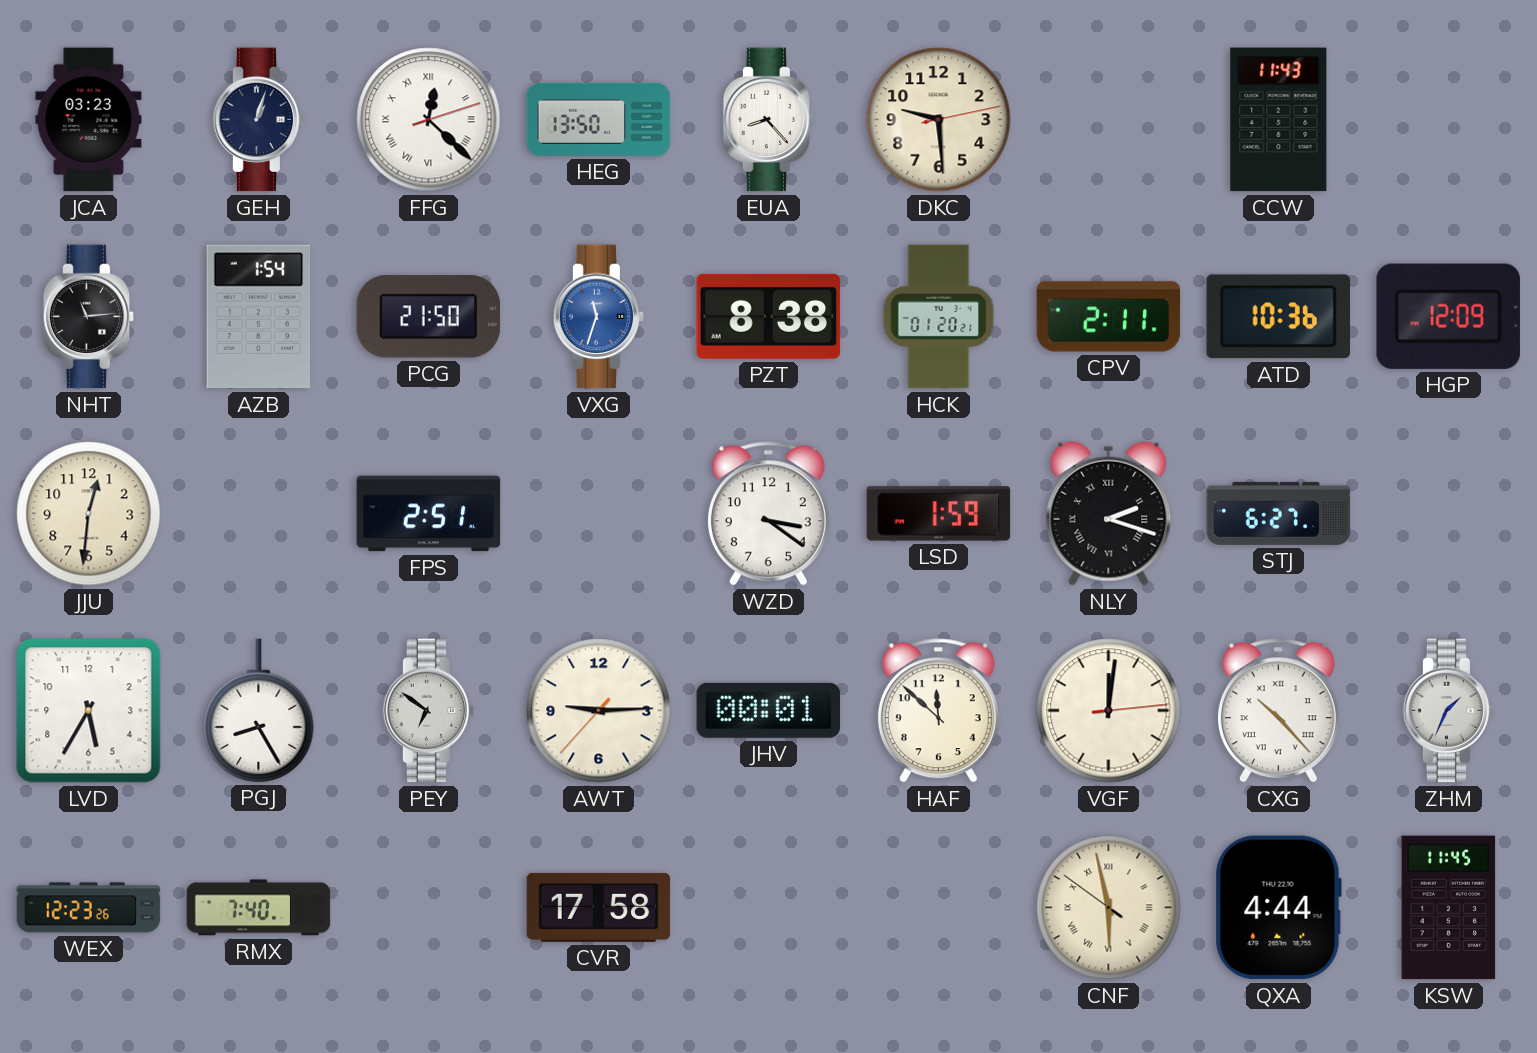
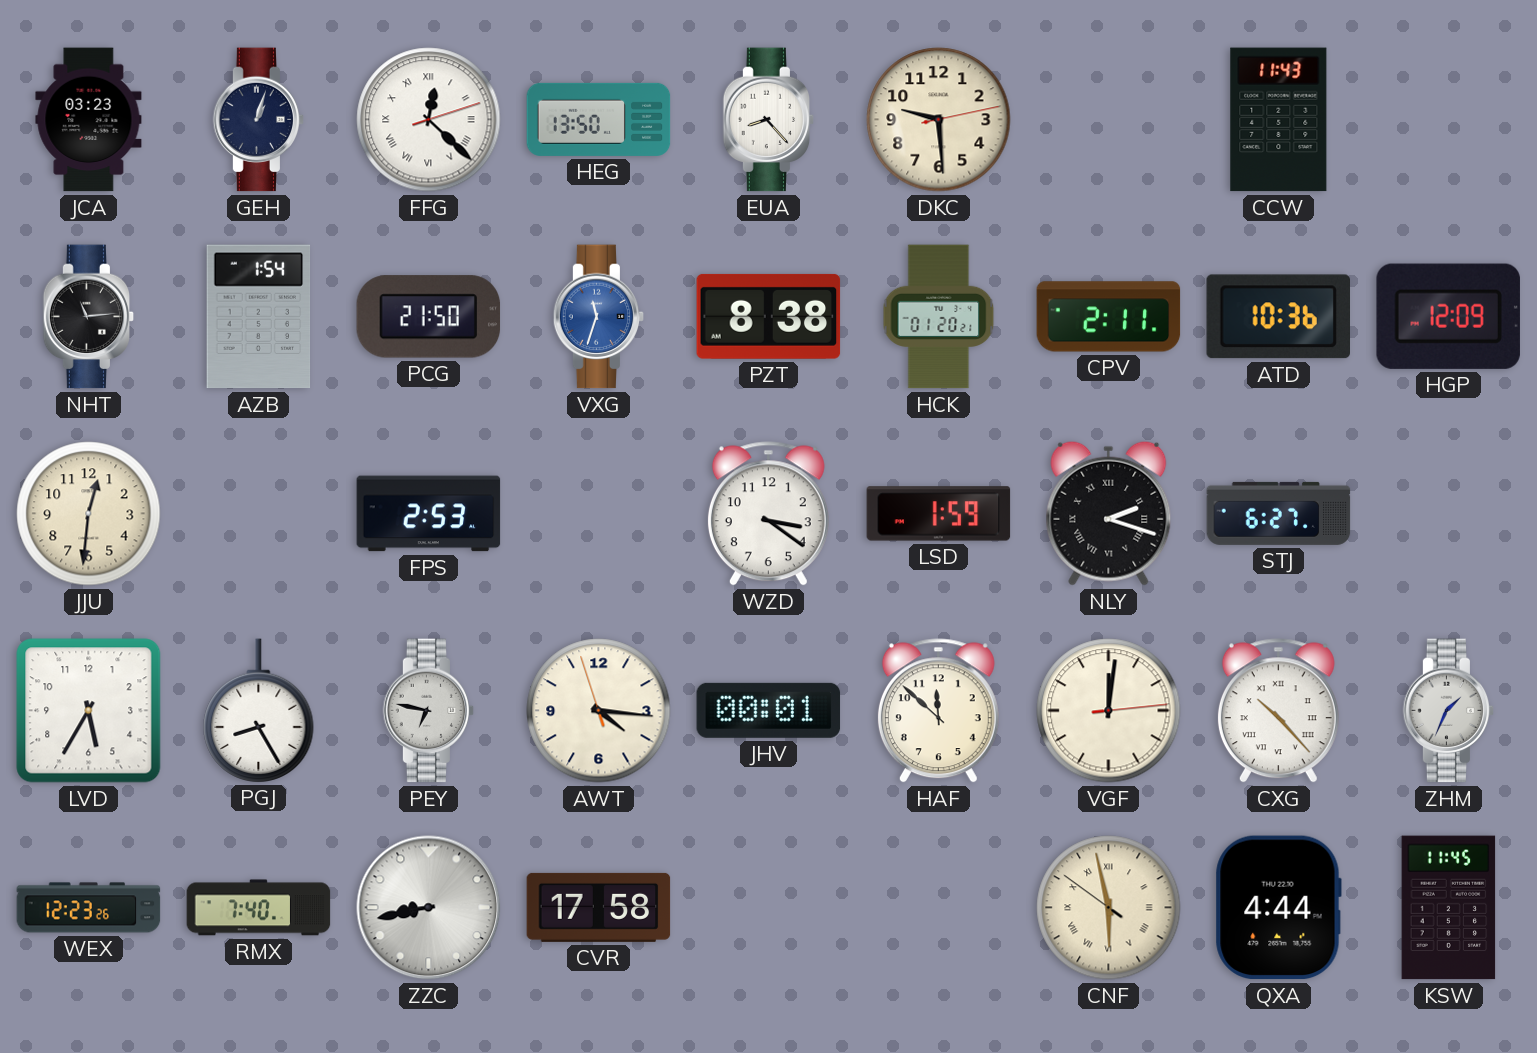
FPS: 2:51 -> 2:53 (429, 514)
PEY: 6:51 -> 6:47 (429, 711)
AWT: 9:14 -> 4:15 (599, 711)
ZZC: none -> 8:43 (429, 908)
